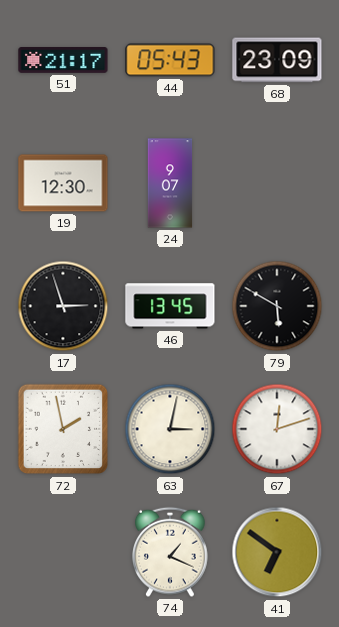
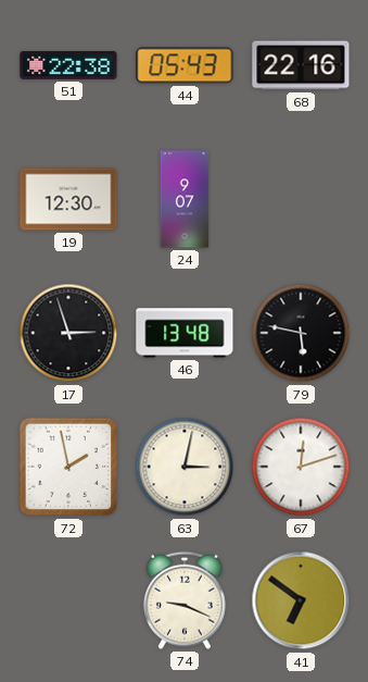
51: 21:17 -> 22:38 (68, 66)
68: 23:09 -> 22:16 (301, 65)
46: 13:45 -> 13:48 (185, 333)
79: 5:50 -> 5:47 (301, 333)
74: 1:19 -> 9:19 (186, 600)
